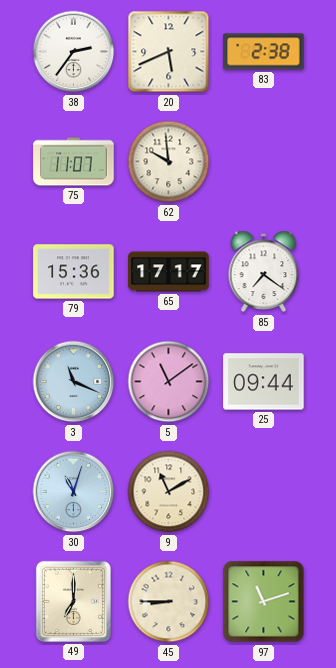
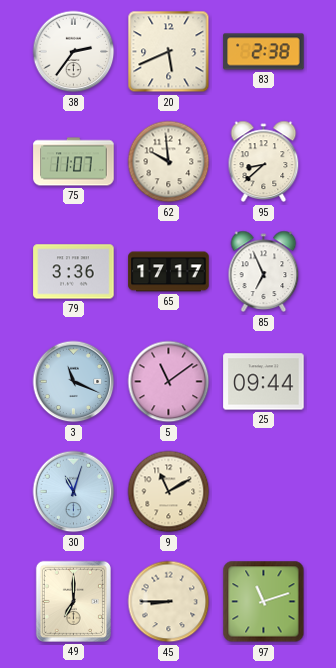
95: none -> 8:38 (264, 162)
79: 15:36 -> 3:36 (74, 272)
85: 7:21 -> 6:56 (264, 272)
